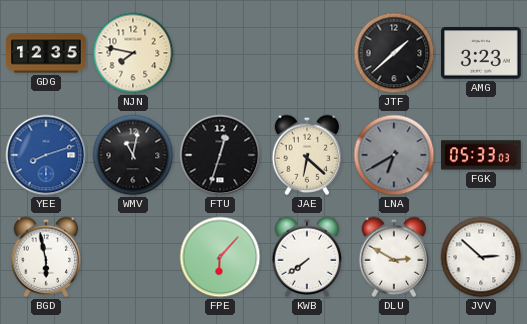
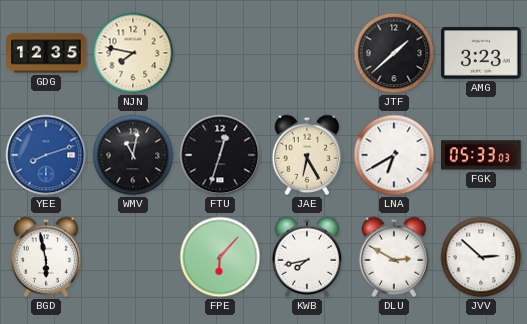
JAE: 6:22 -> 6:25 (307, 155)
LNA dial: grey -> white (394, 155)
KWB: 7:39 -> 7:43 (307, 257)
